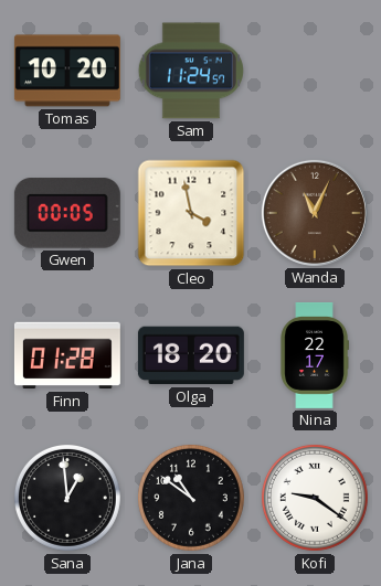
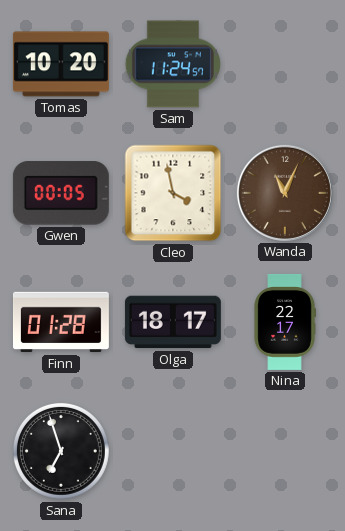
Olga: 18:20 -> 18:17 (173, 322)
Sana: 12:59 -> 6:57 (61, 451)
Jana: 10:51 -> none (191, 498)
Kofi: 9:21 -> none (315, 498)
